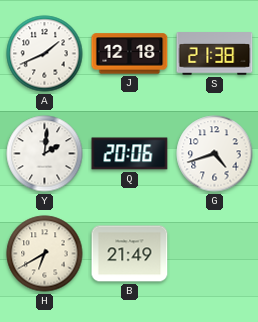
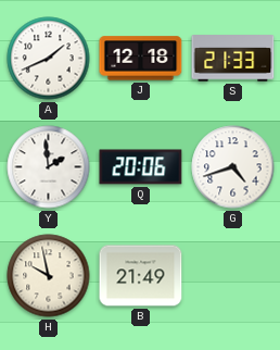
S: 21:38 -> 21:33 (233, 59)
Y: 2:01 -> 1:59 (49, 167)
H: 6:40 -> 9:58 (49, 276)
